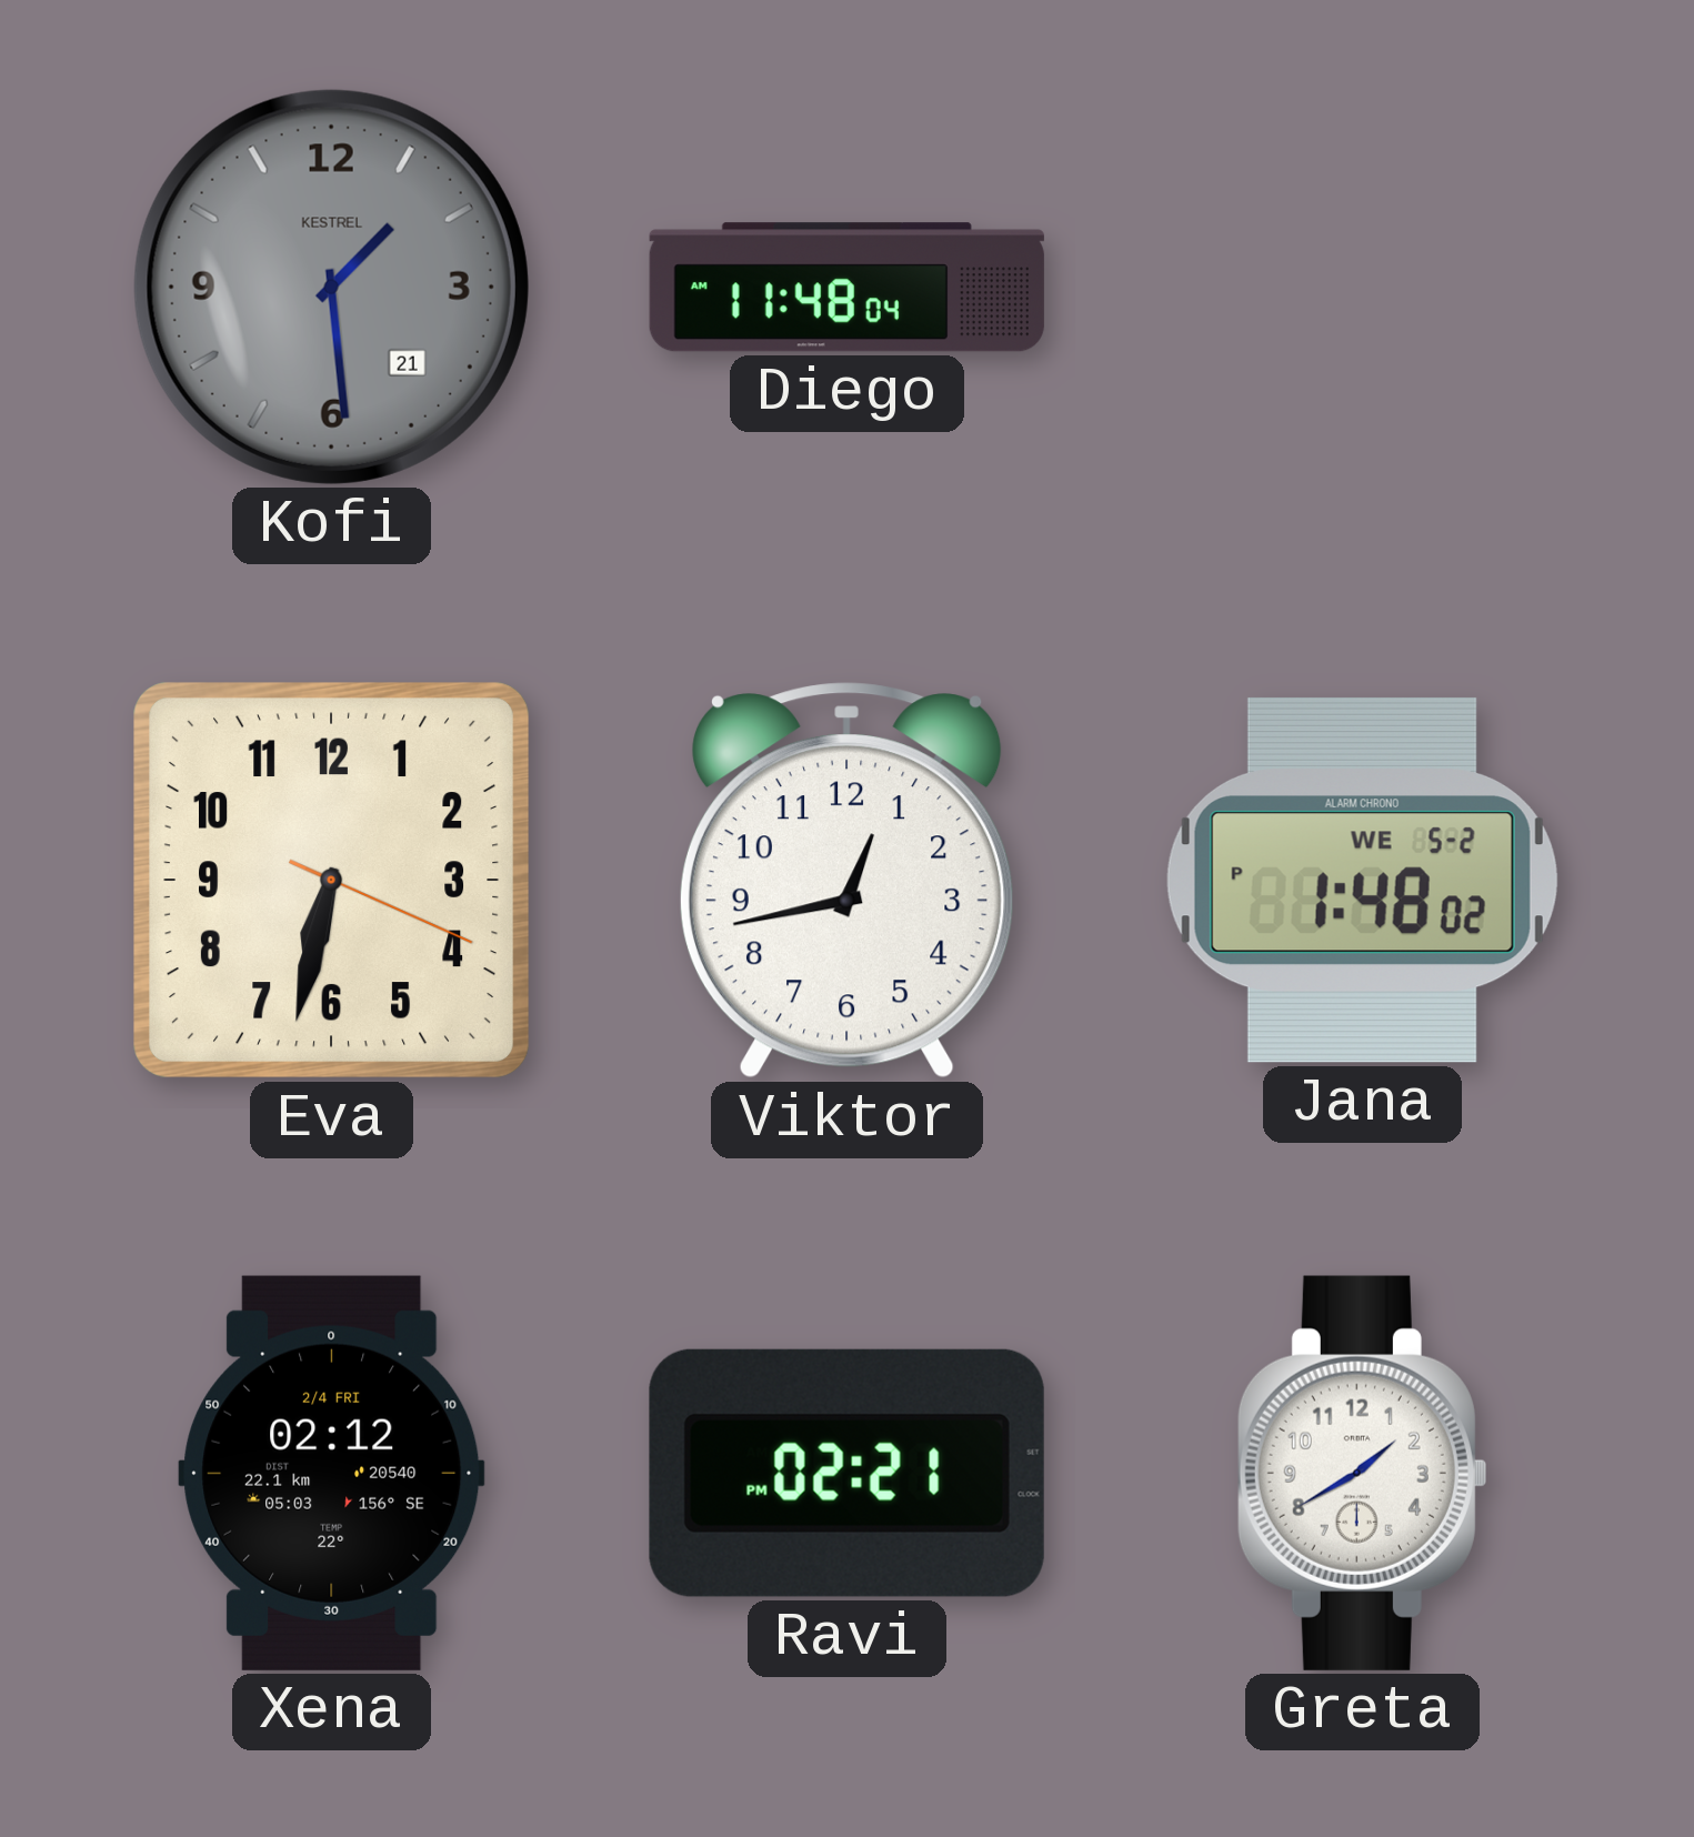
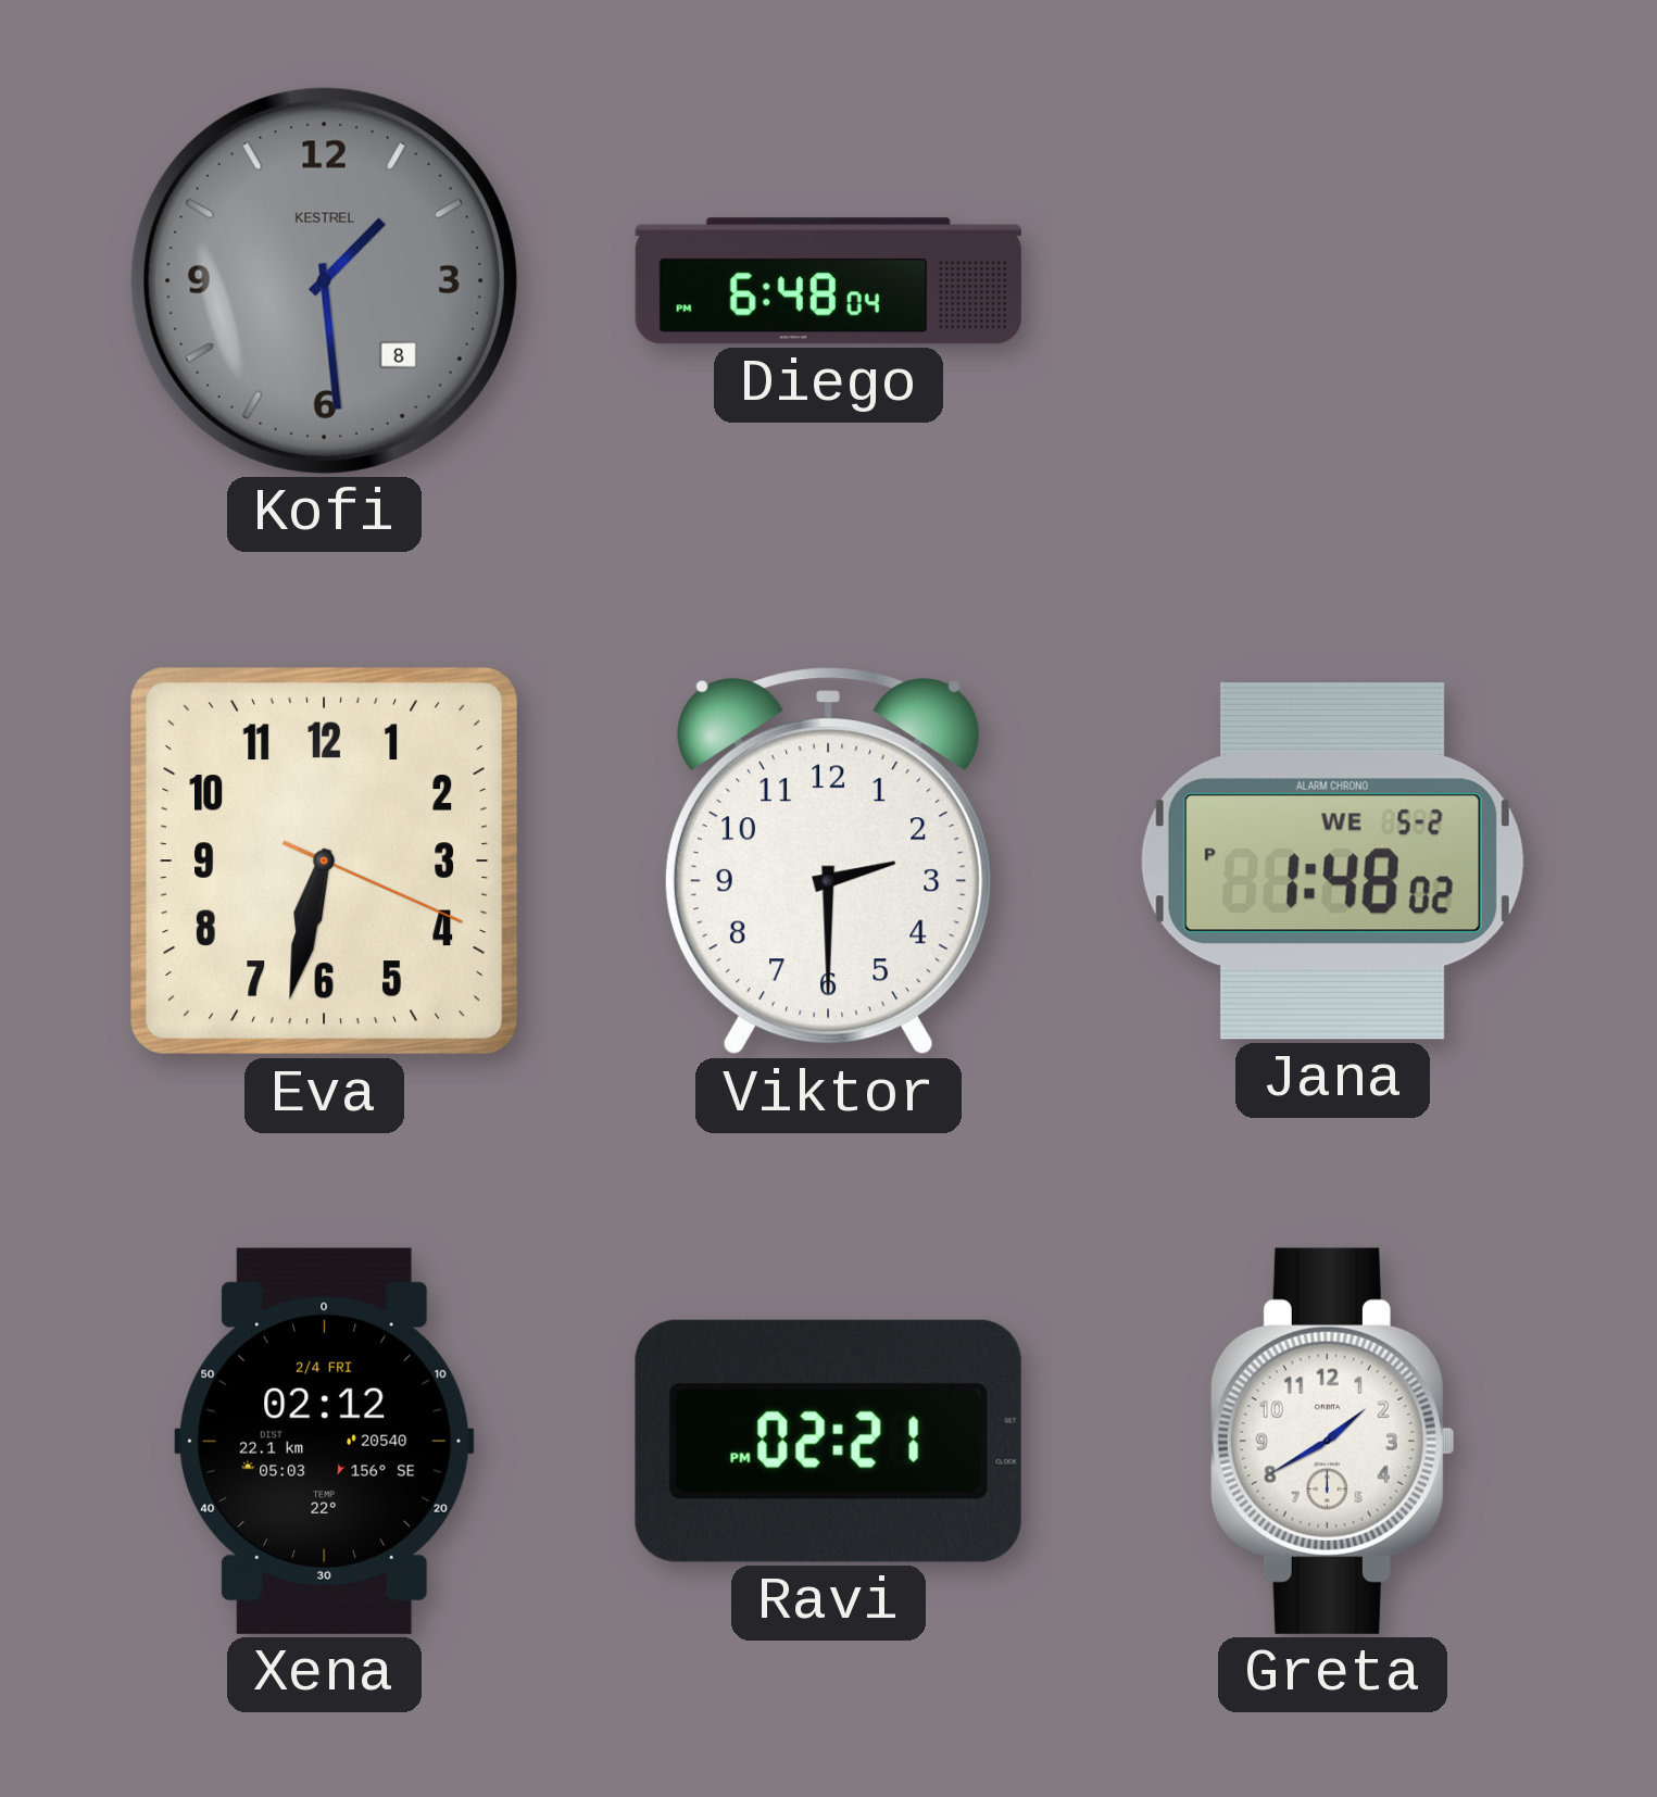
Kofi date: 21 -> 8 (324, 280)
Diego: 11:48 -> 6:48 (828, 281)
Viktor: 12:43 -> 2:30 (828, 862)
